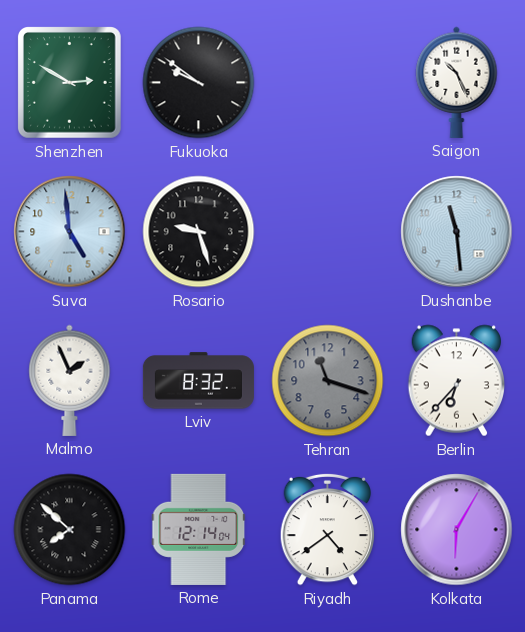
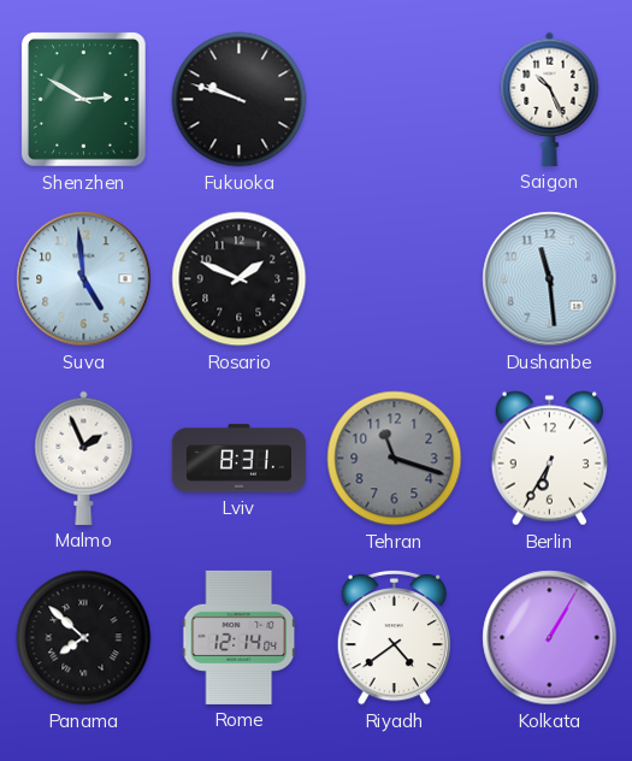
Fukuoka: 9:51 -> 9:48 (240, 100)
Rosario: 9:27 -> 1:49 (240, 279)
Lviv: 8:32 -> 8:31 (238, 459)
Berlin: 6:37 -> 6:35 (549, 459)
Kolkata: 6:05 -> 1:05 (550, 638)
